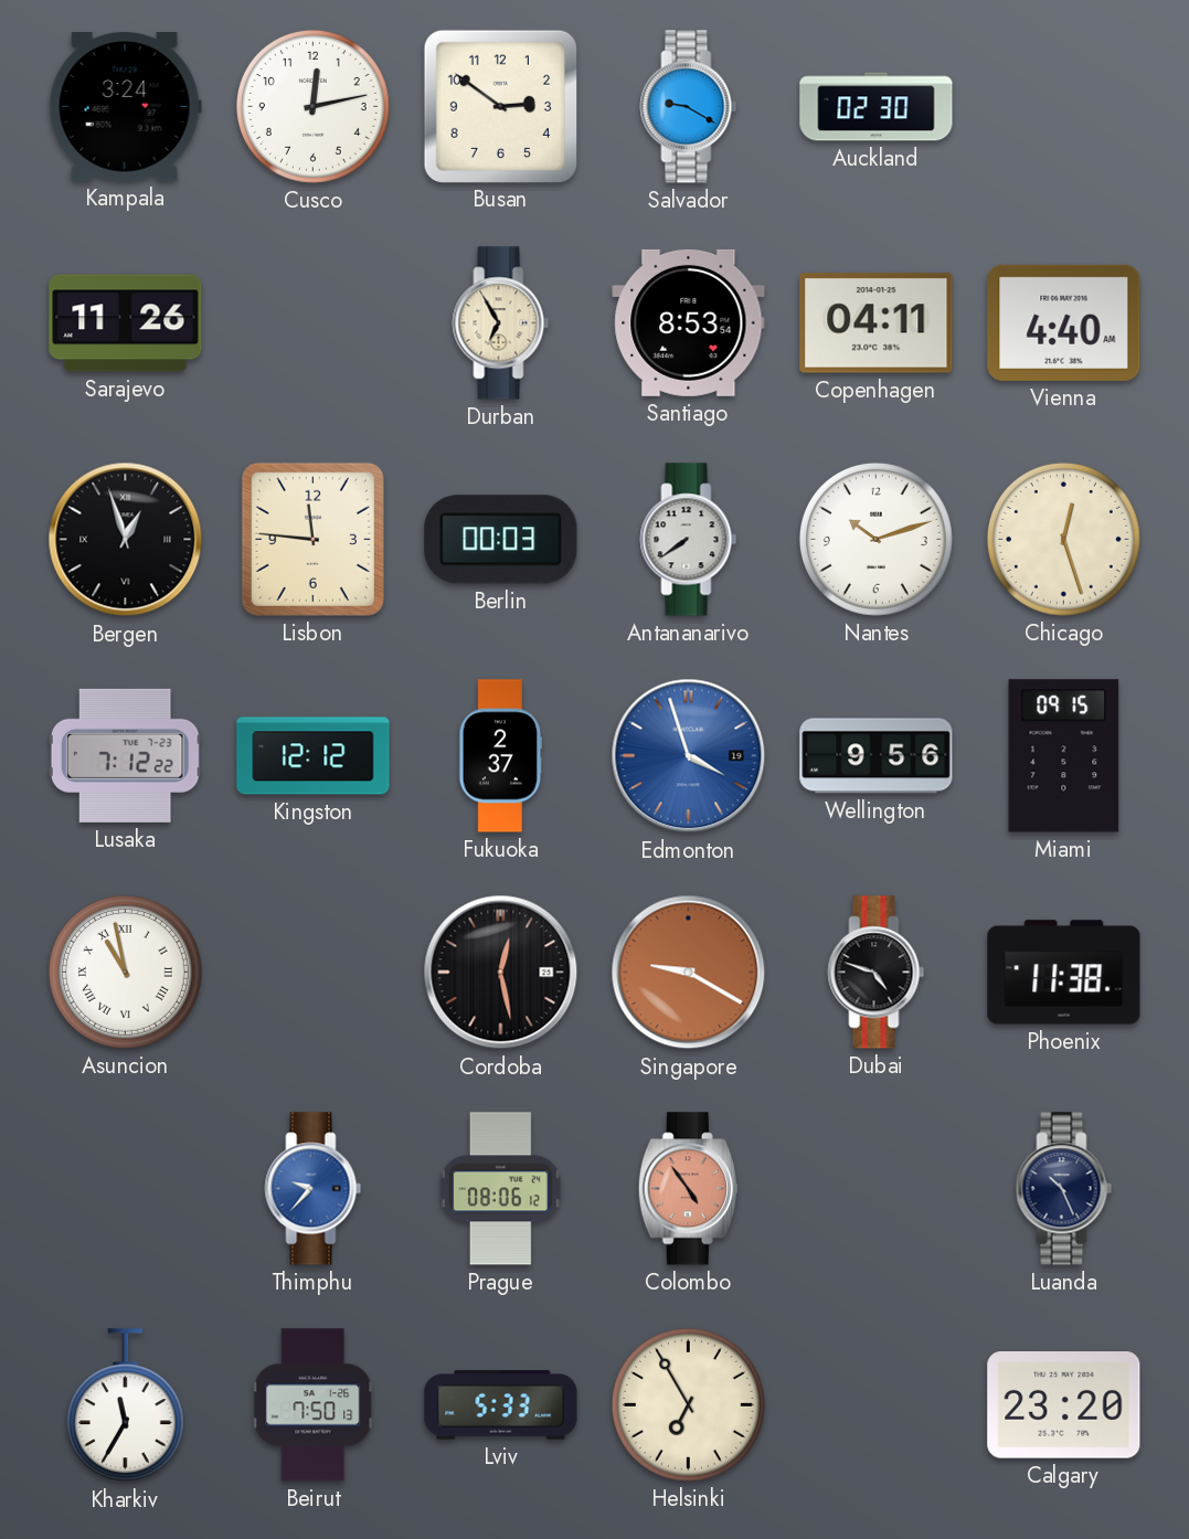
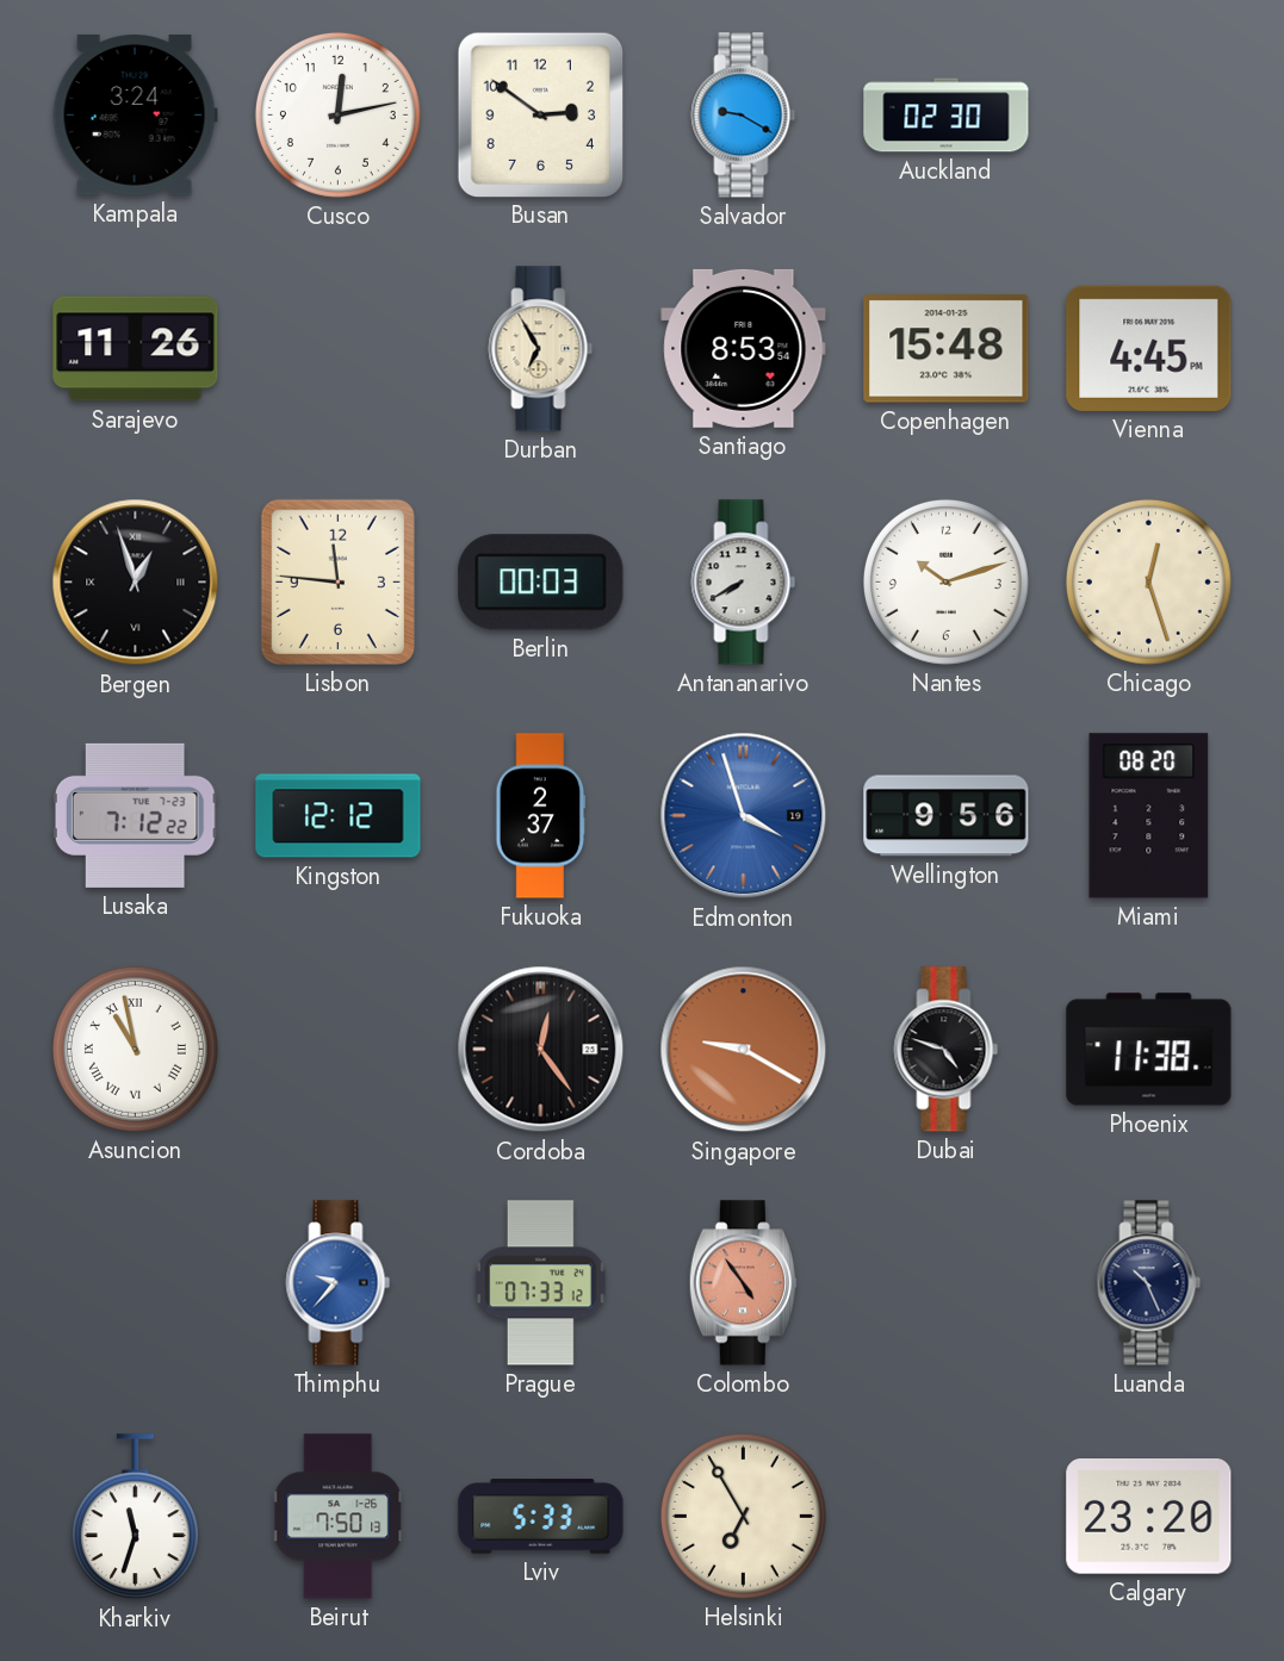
Copenhagen: 04:11 -> 15:48 (947, 349)
Vienna: 4:40 -> 4:45 (1149, 348)
Antananarivo: 7:39 -> 7:40 (744, 583)
Miami: 09:15 -> 08:20 (1149, 816)
Cordoba: 12:28 -> 12:24 (541, 1050)
Prague: 08:06 -> 07:33 (540, 1283)
Kharkiv: 11:35 -> 11:33 (135, 1517)
